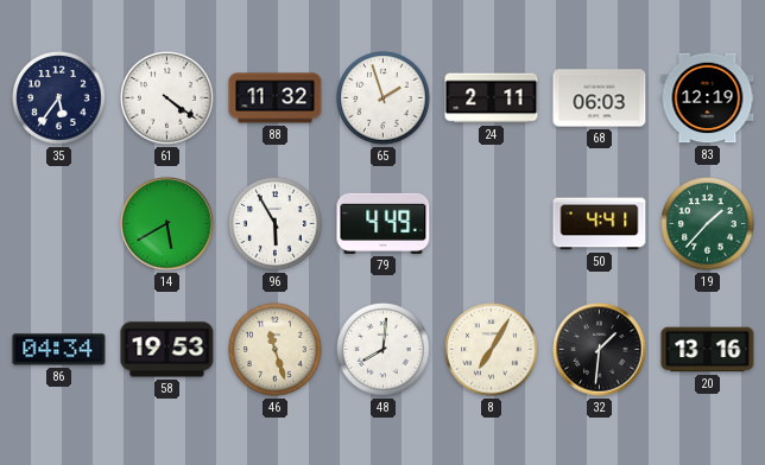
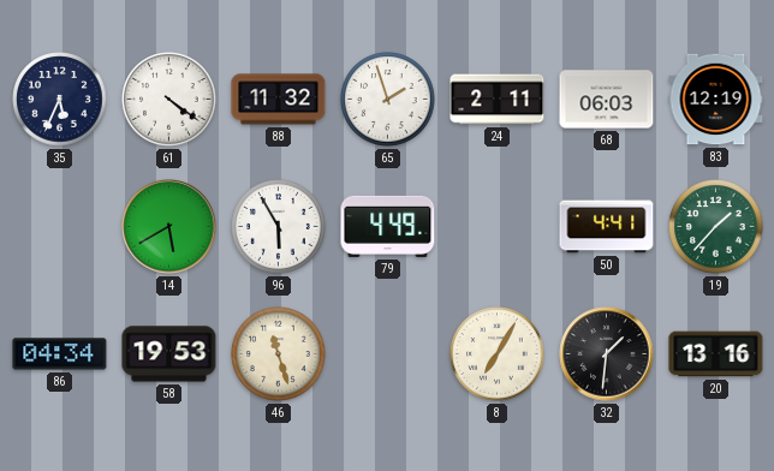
35: 5:36 -> 5:34 (60, 100)
48: 8:01 -> none (384, 350)
